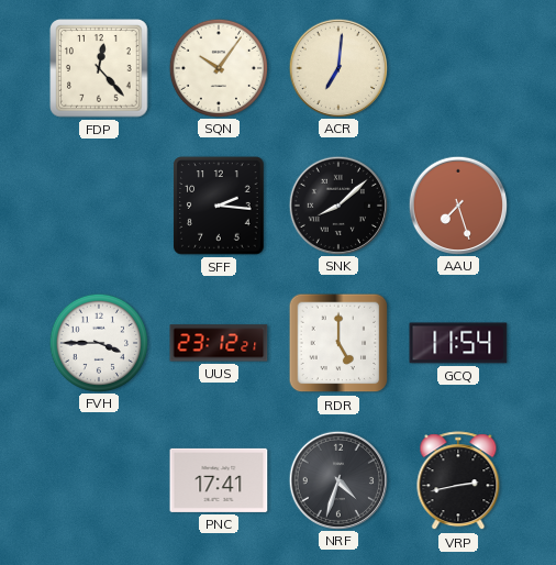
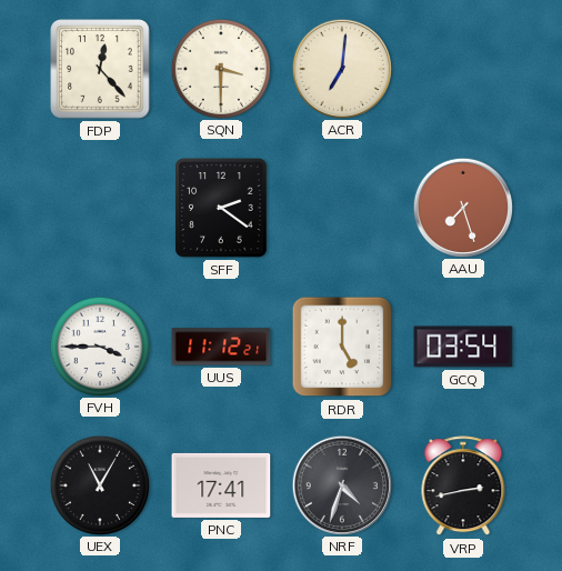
SQN: 10:06 -> 3:30 (220, 68)
SFF: 2:16 -> 2:21 (222, 208)
SNK: 8:08 -> none (337, 204)
UUS: 23:12 -> 11:12 (221, 347)
GCQ: 11:54 -> 03:54 (463, 347)
UEX: none -> 11:05 (99, 484)
